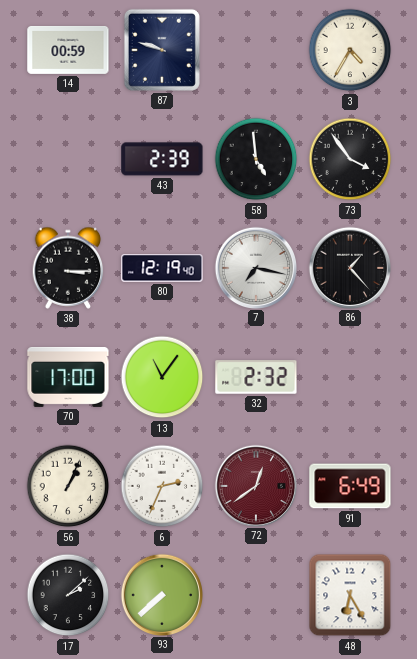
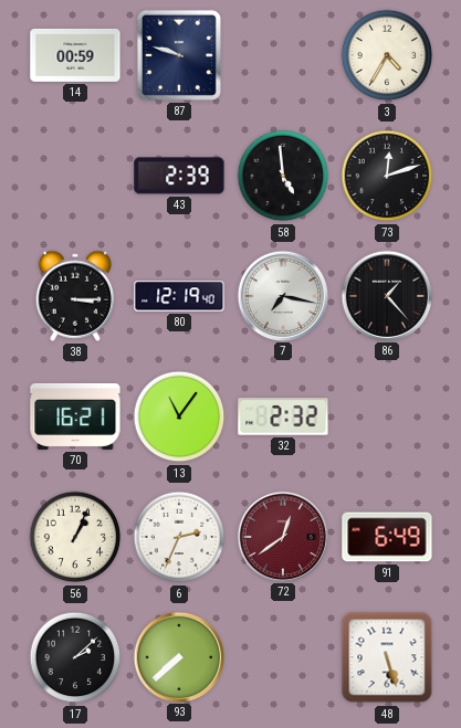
73: 3:54 -> 12:12 (387, 176)
70: 17:00 -> 16:21 (75, 416)
48: 6:25 -> 5:27 (387, 657)
